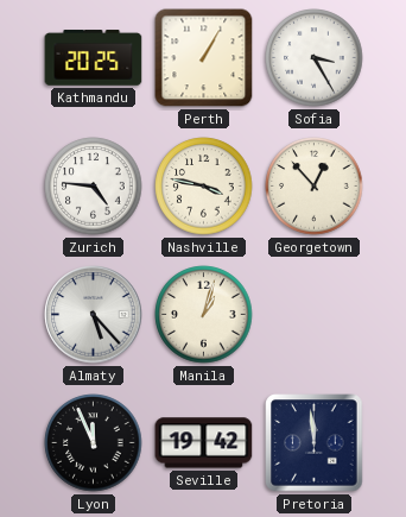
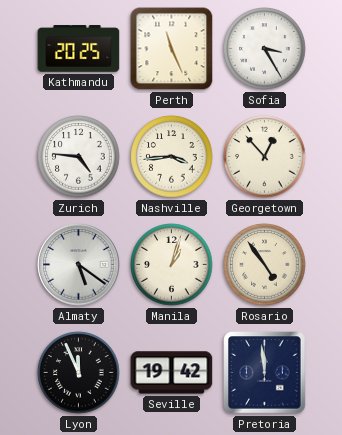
Perth: 1:05 -> 11:26 (172, 49)
Nashville: 3:47 -> 3:44 (172, 157)
Almaty: 5:23 -> 5:21 (79, 265)
Rosario: none -> 4:54 (265, 265)
